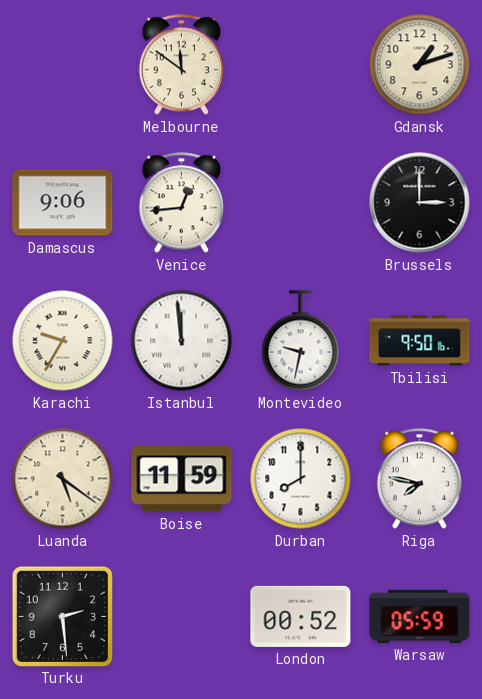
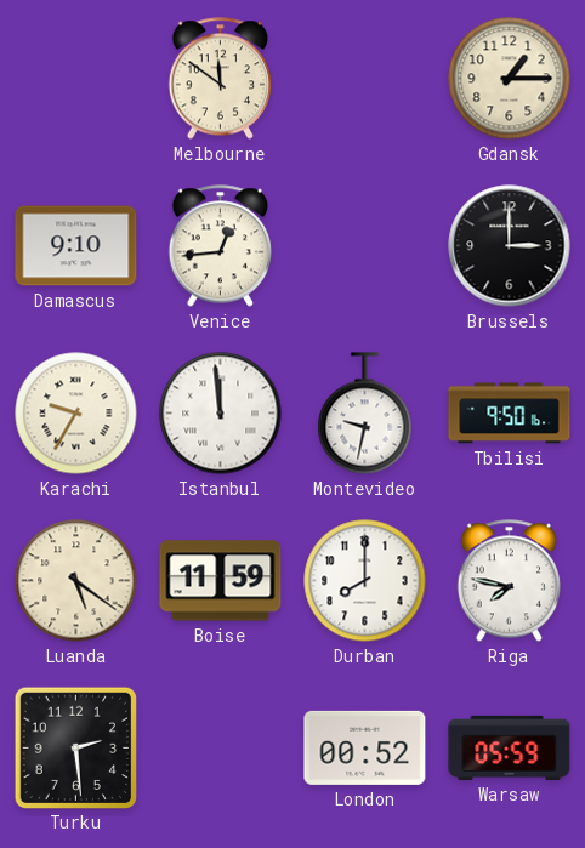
Gdansk: 1:12 -> 1:15 (510, 79)
Damascus: 9:06 -> 9:10 (76, 246)
